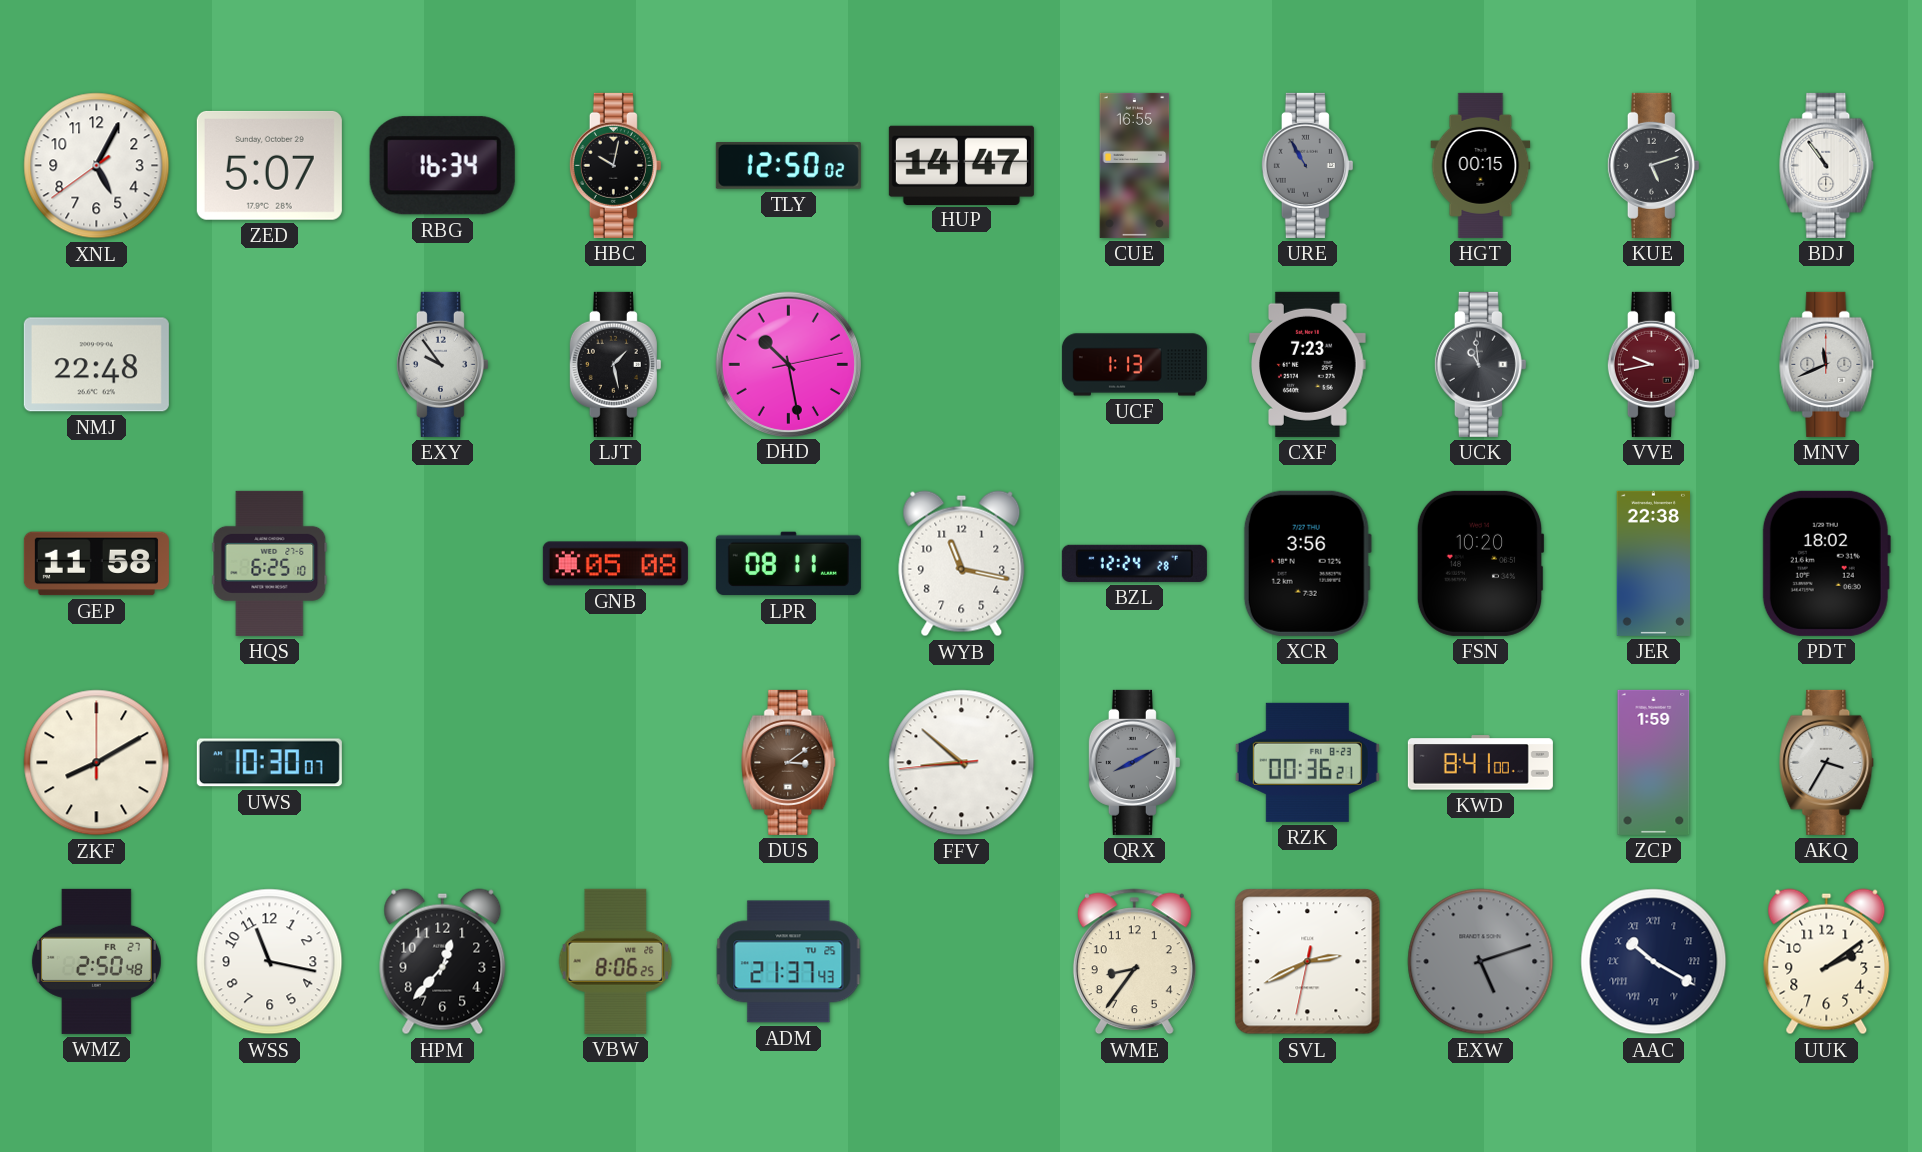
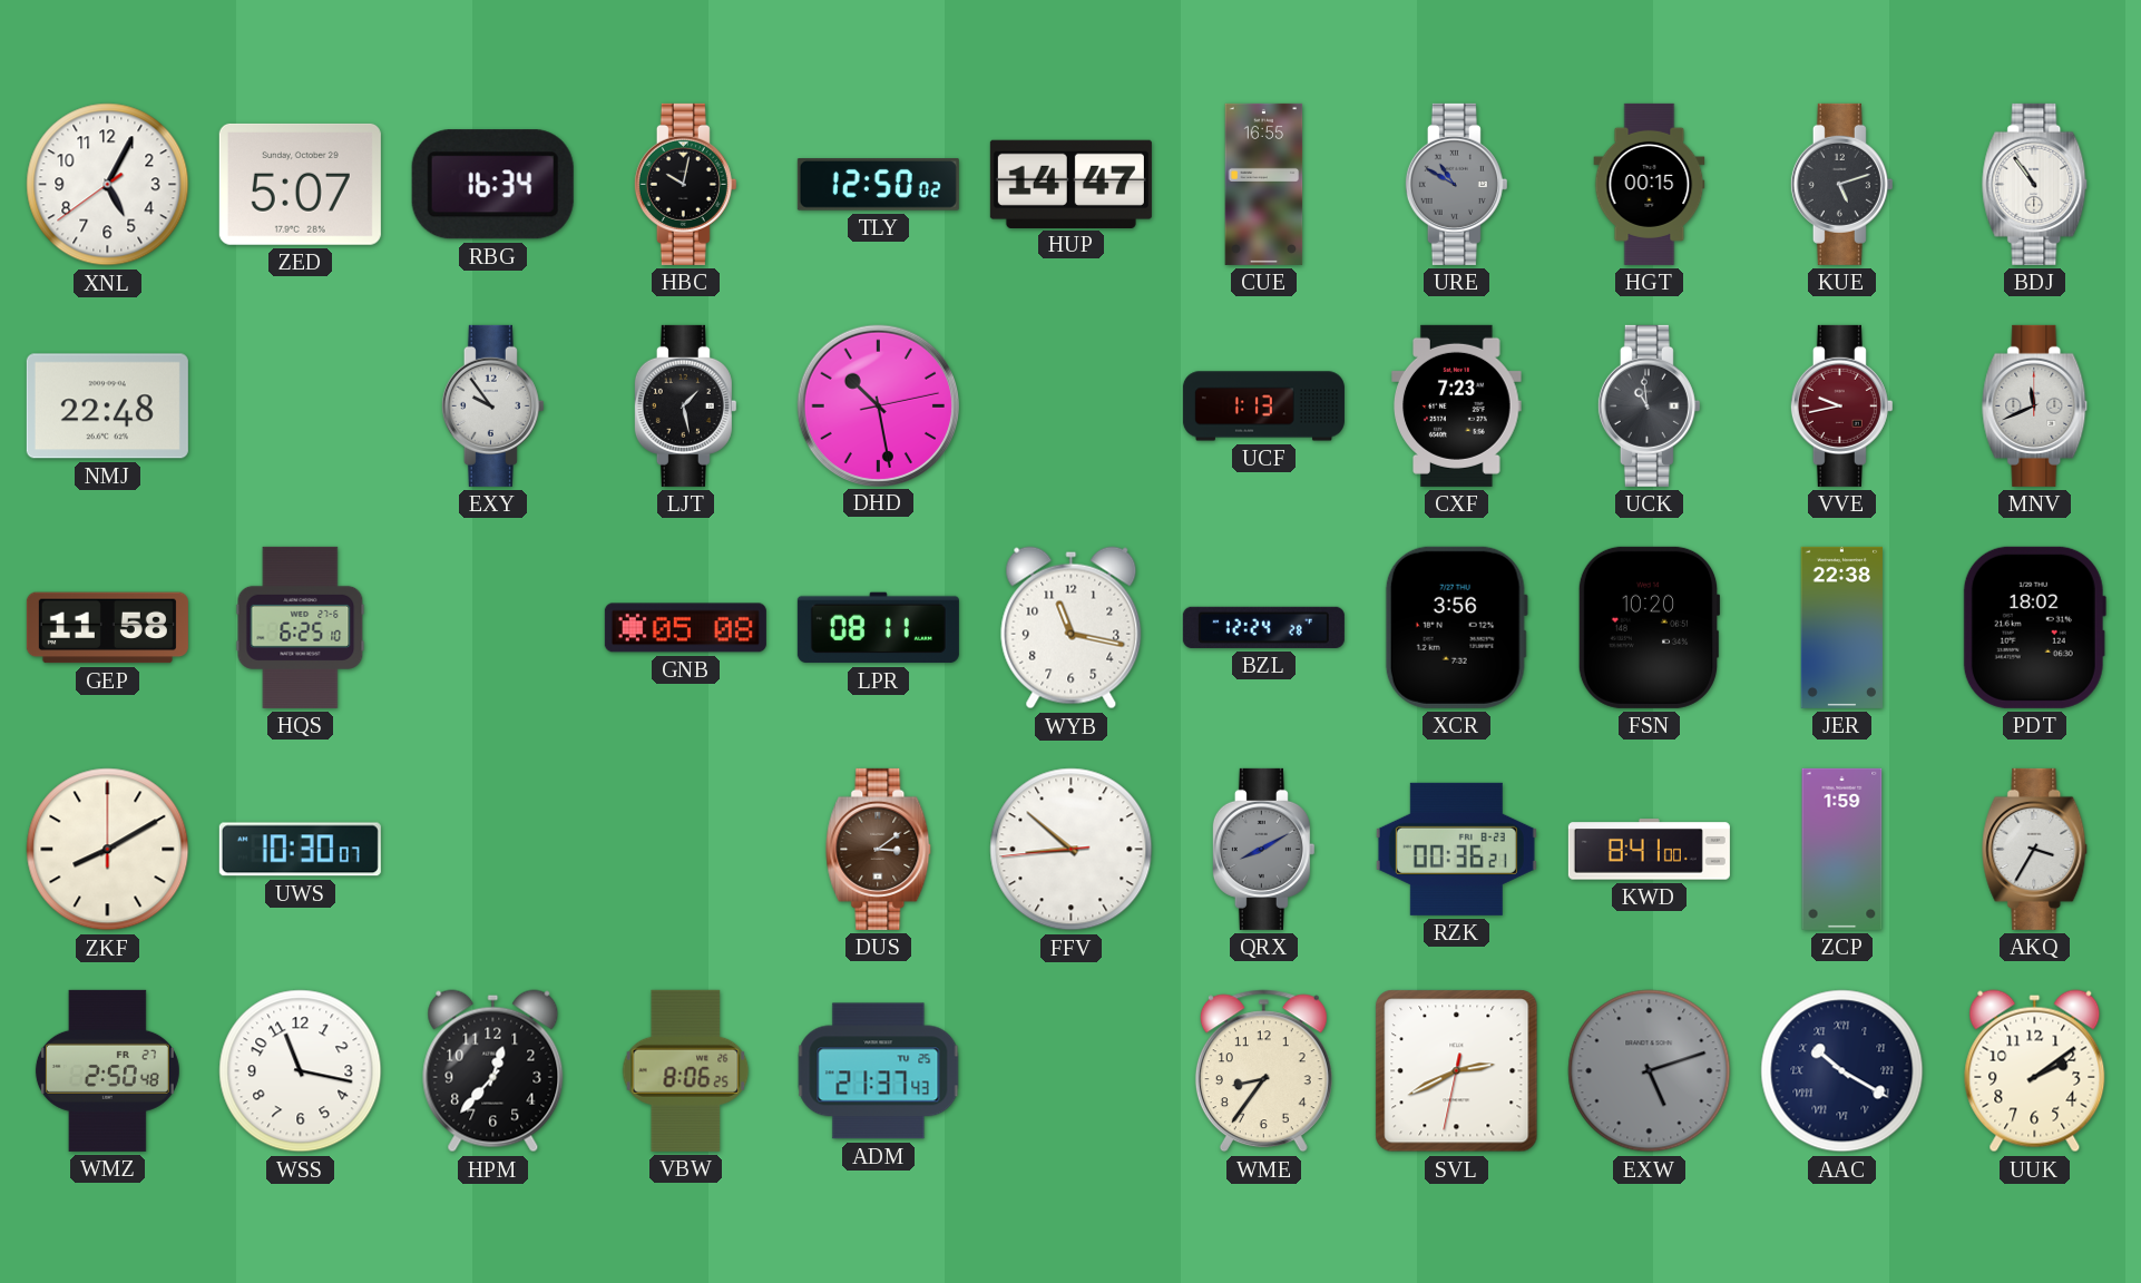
URE: 10:55 -> 10:50 (1456, 184)
